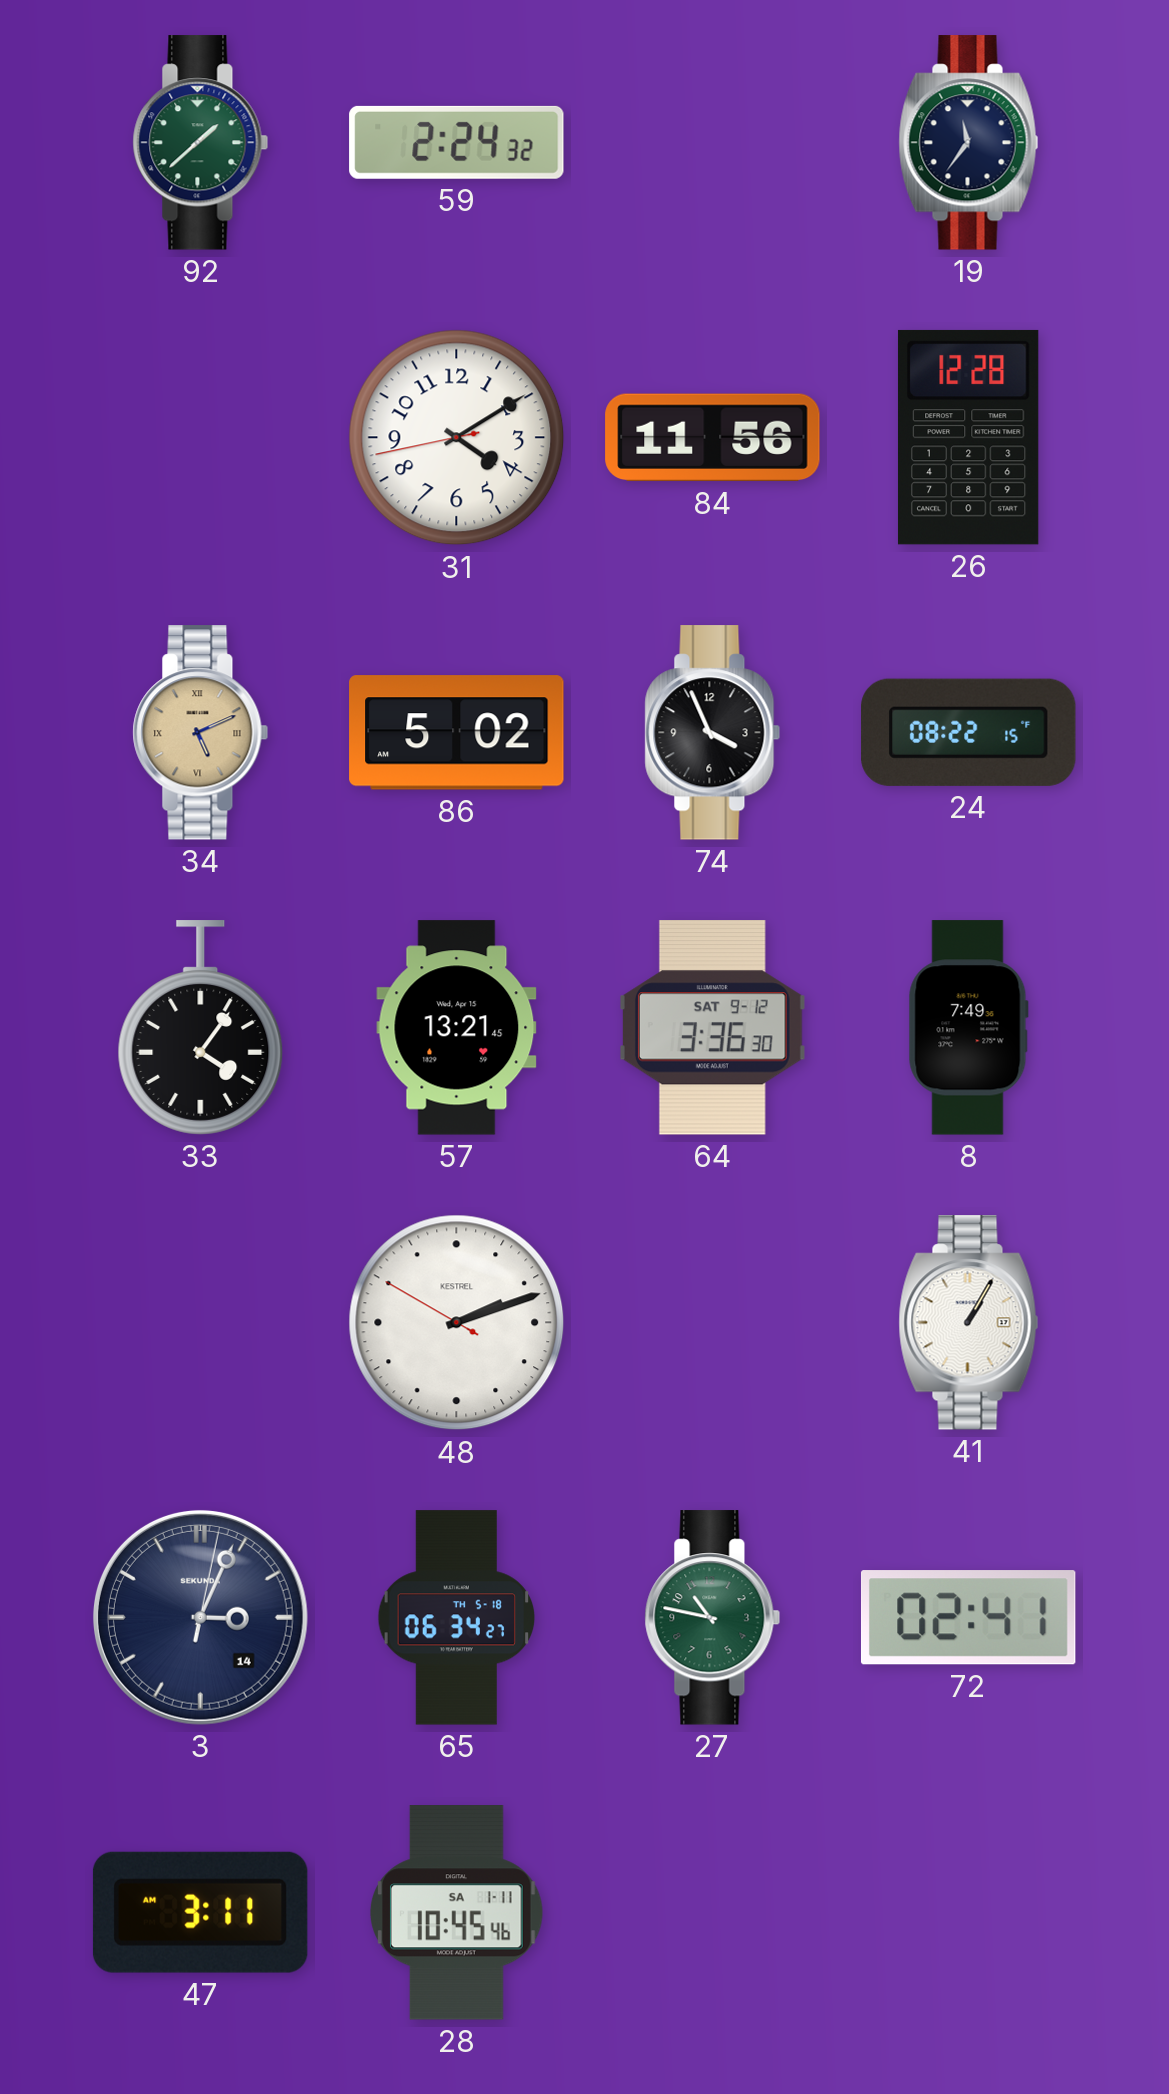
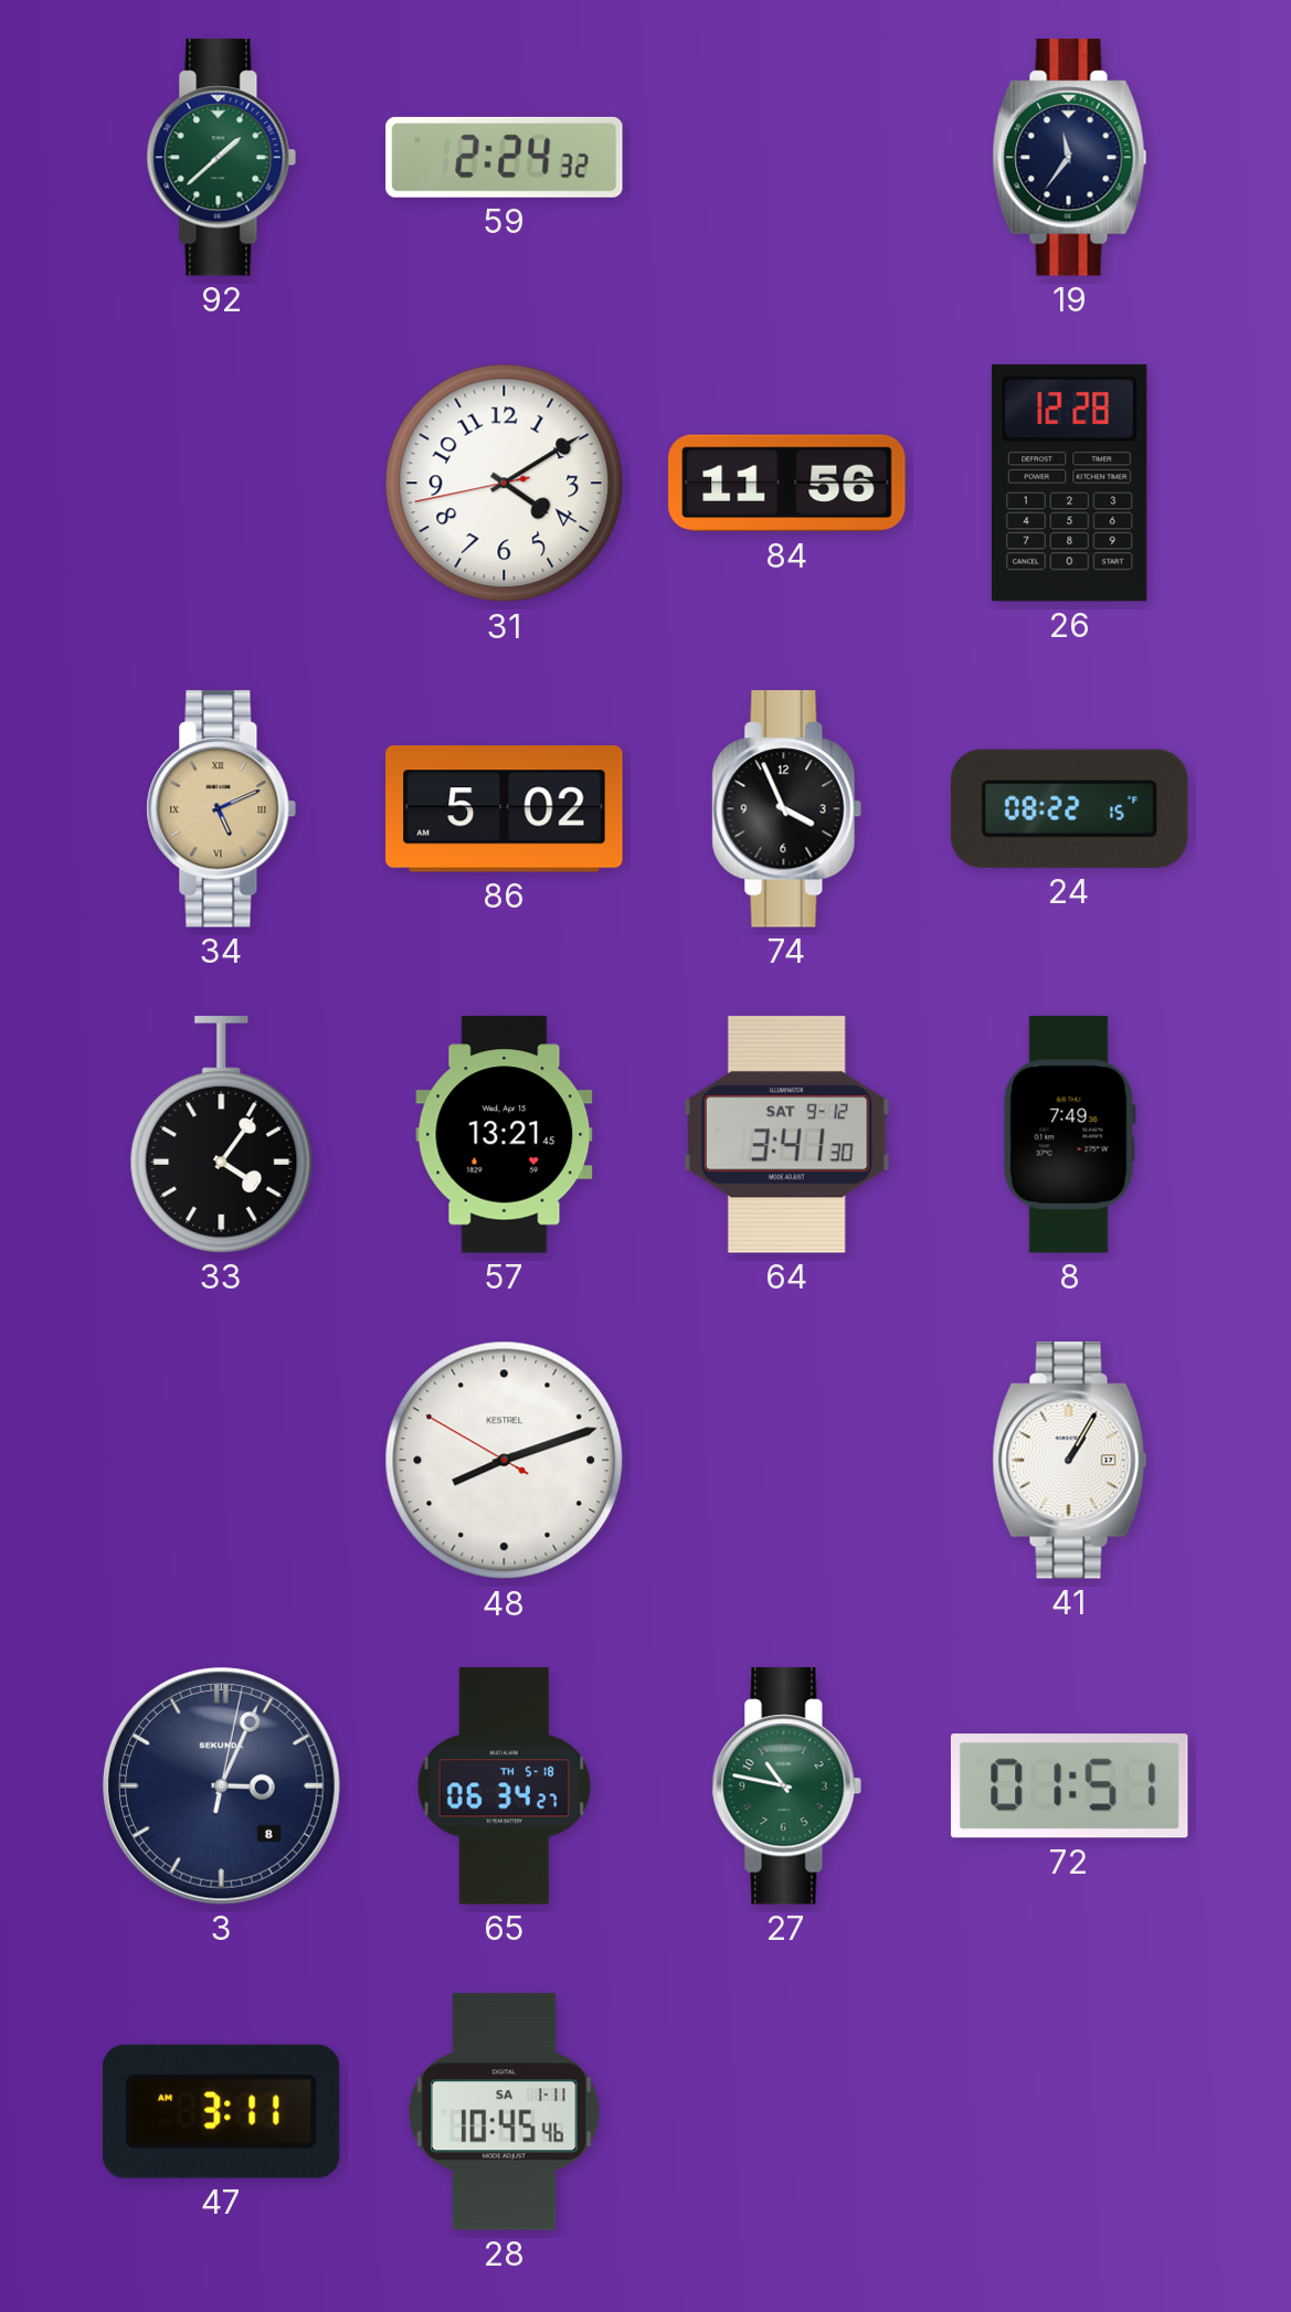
64: 3:36 -> 3:41 (787, 1135)
48: 2:11 -> 8:11 (505, 1461)
3 date: 14 -> 8 (221, 1785)
72: 02:41 -> 01:51 (1069, 1786)
